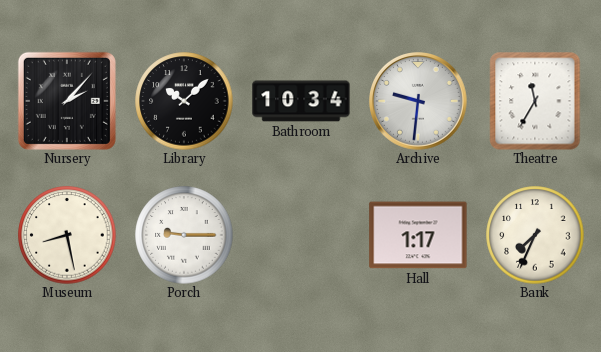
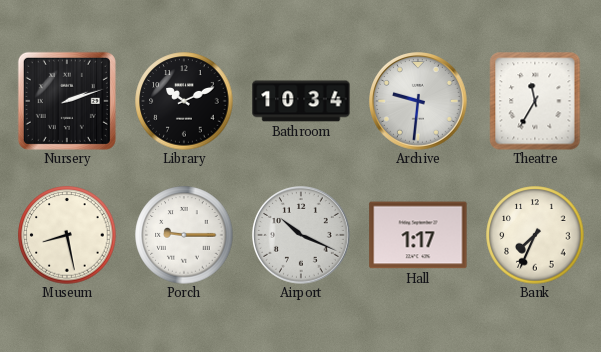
Nursery: 2:07 -> 2:12 (67, 101)
Library: 10:08 -> 10:11 (184, 101)
Airport: none -> 10:19 (302, 236)
